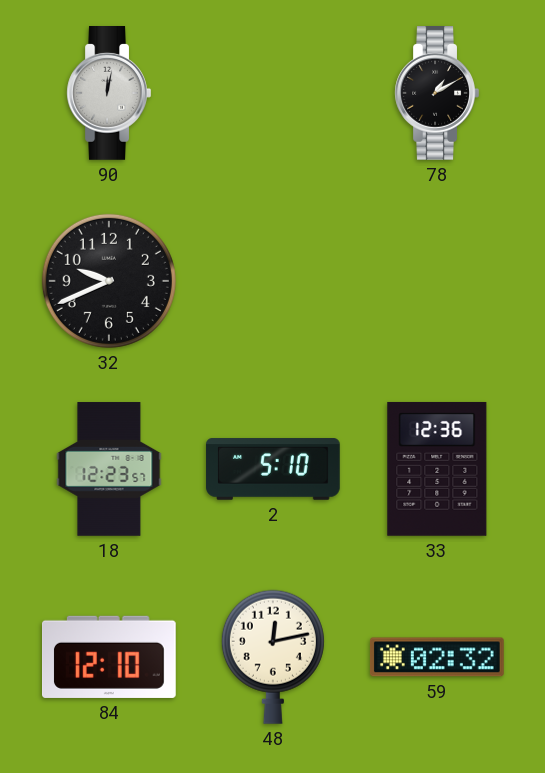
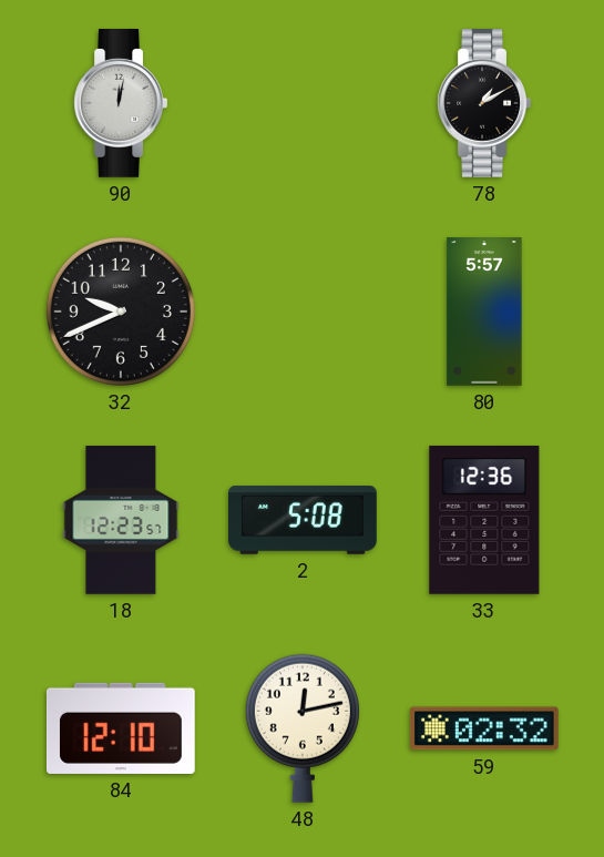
80: none -> 5:57 (484, 312)
2: 5:10 -> 5:08 (303, 520)
